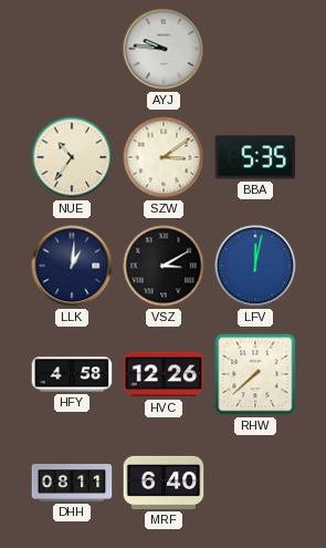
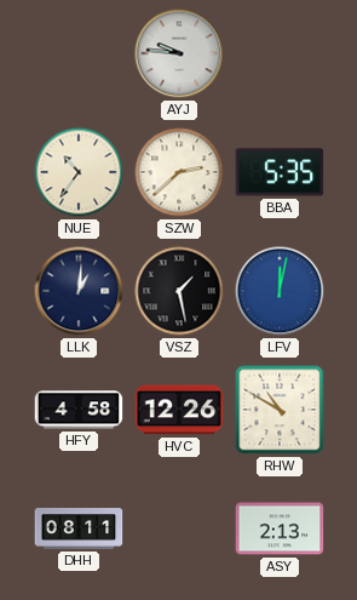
SZW: 3:09 -> 2:38 (179, 172)
VSZ: 3:10 -> 1:28 (179, 291)
RHW: 7:38 -> 10:50 (280, 410)
MRF: 6:40 -> none (164, 483)
ASY: none -> 2:13 (280, 528)
